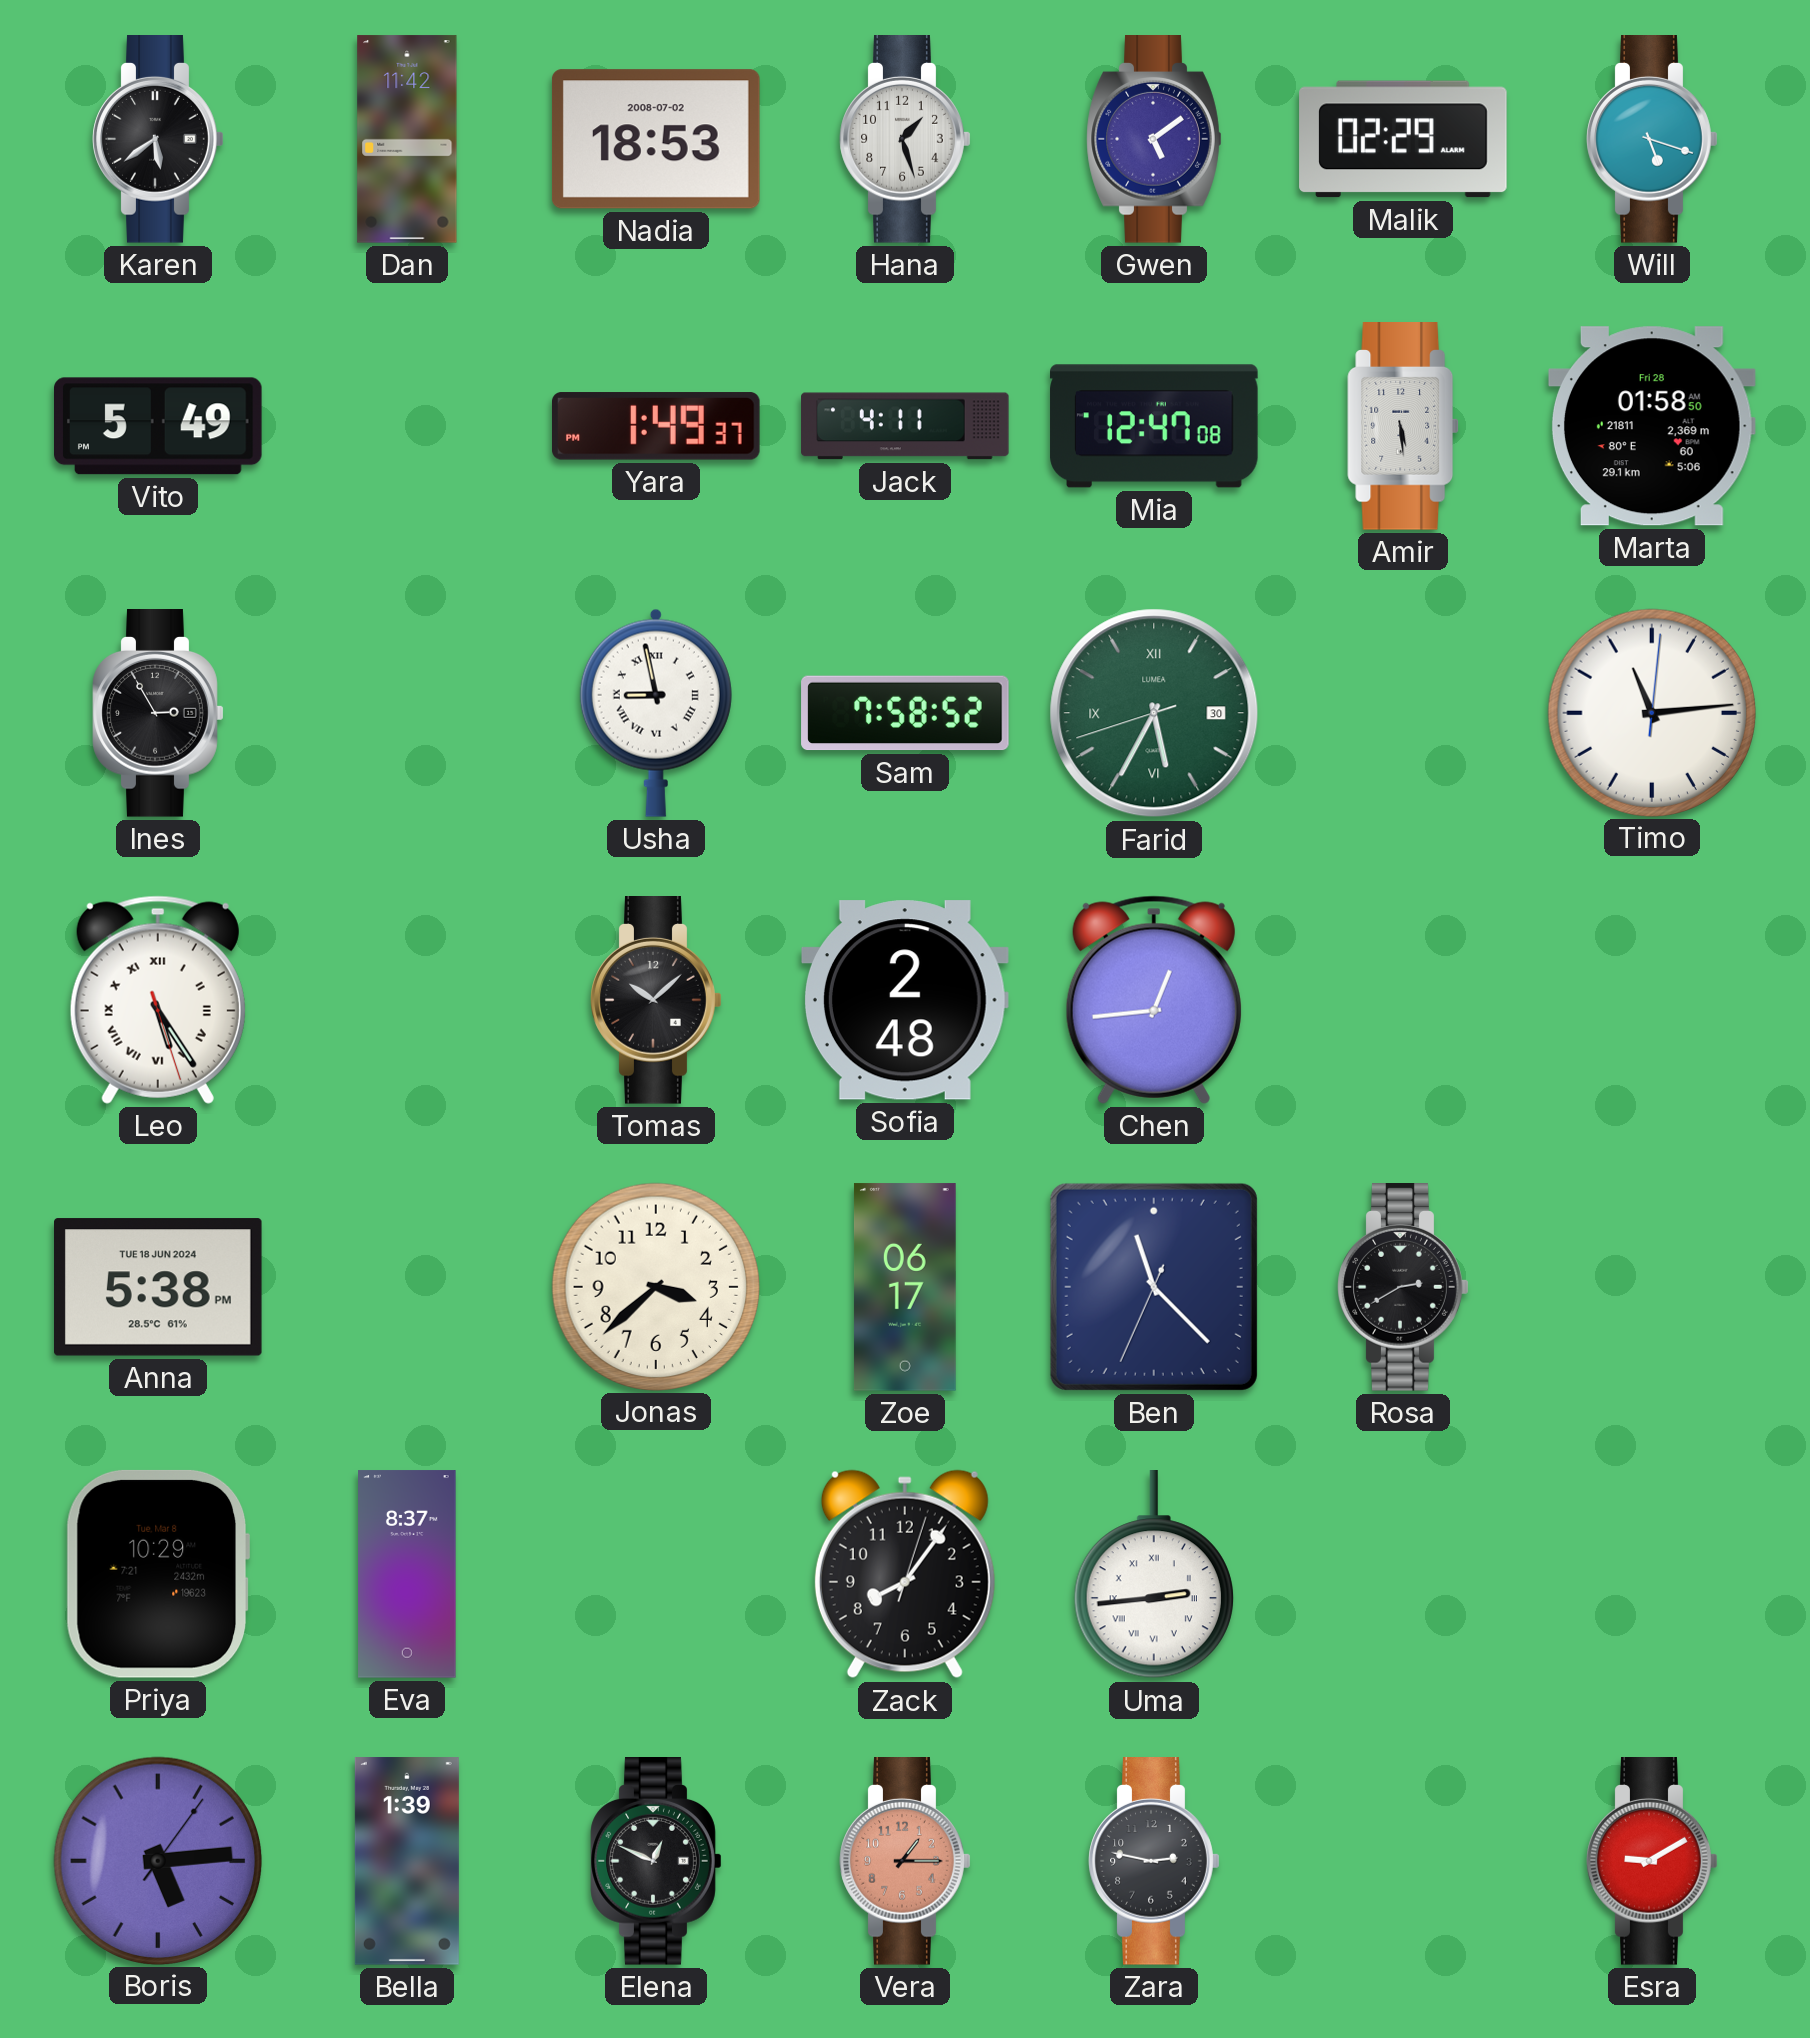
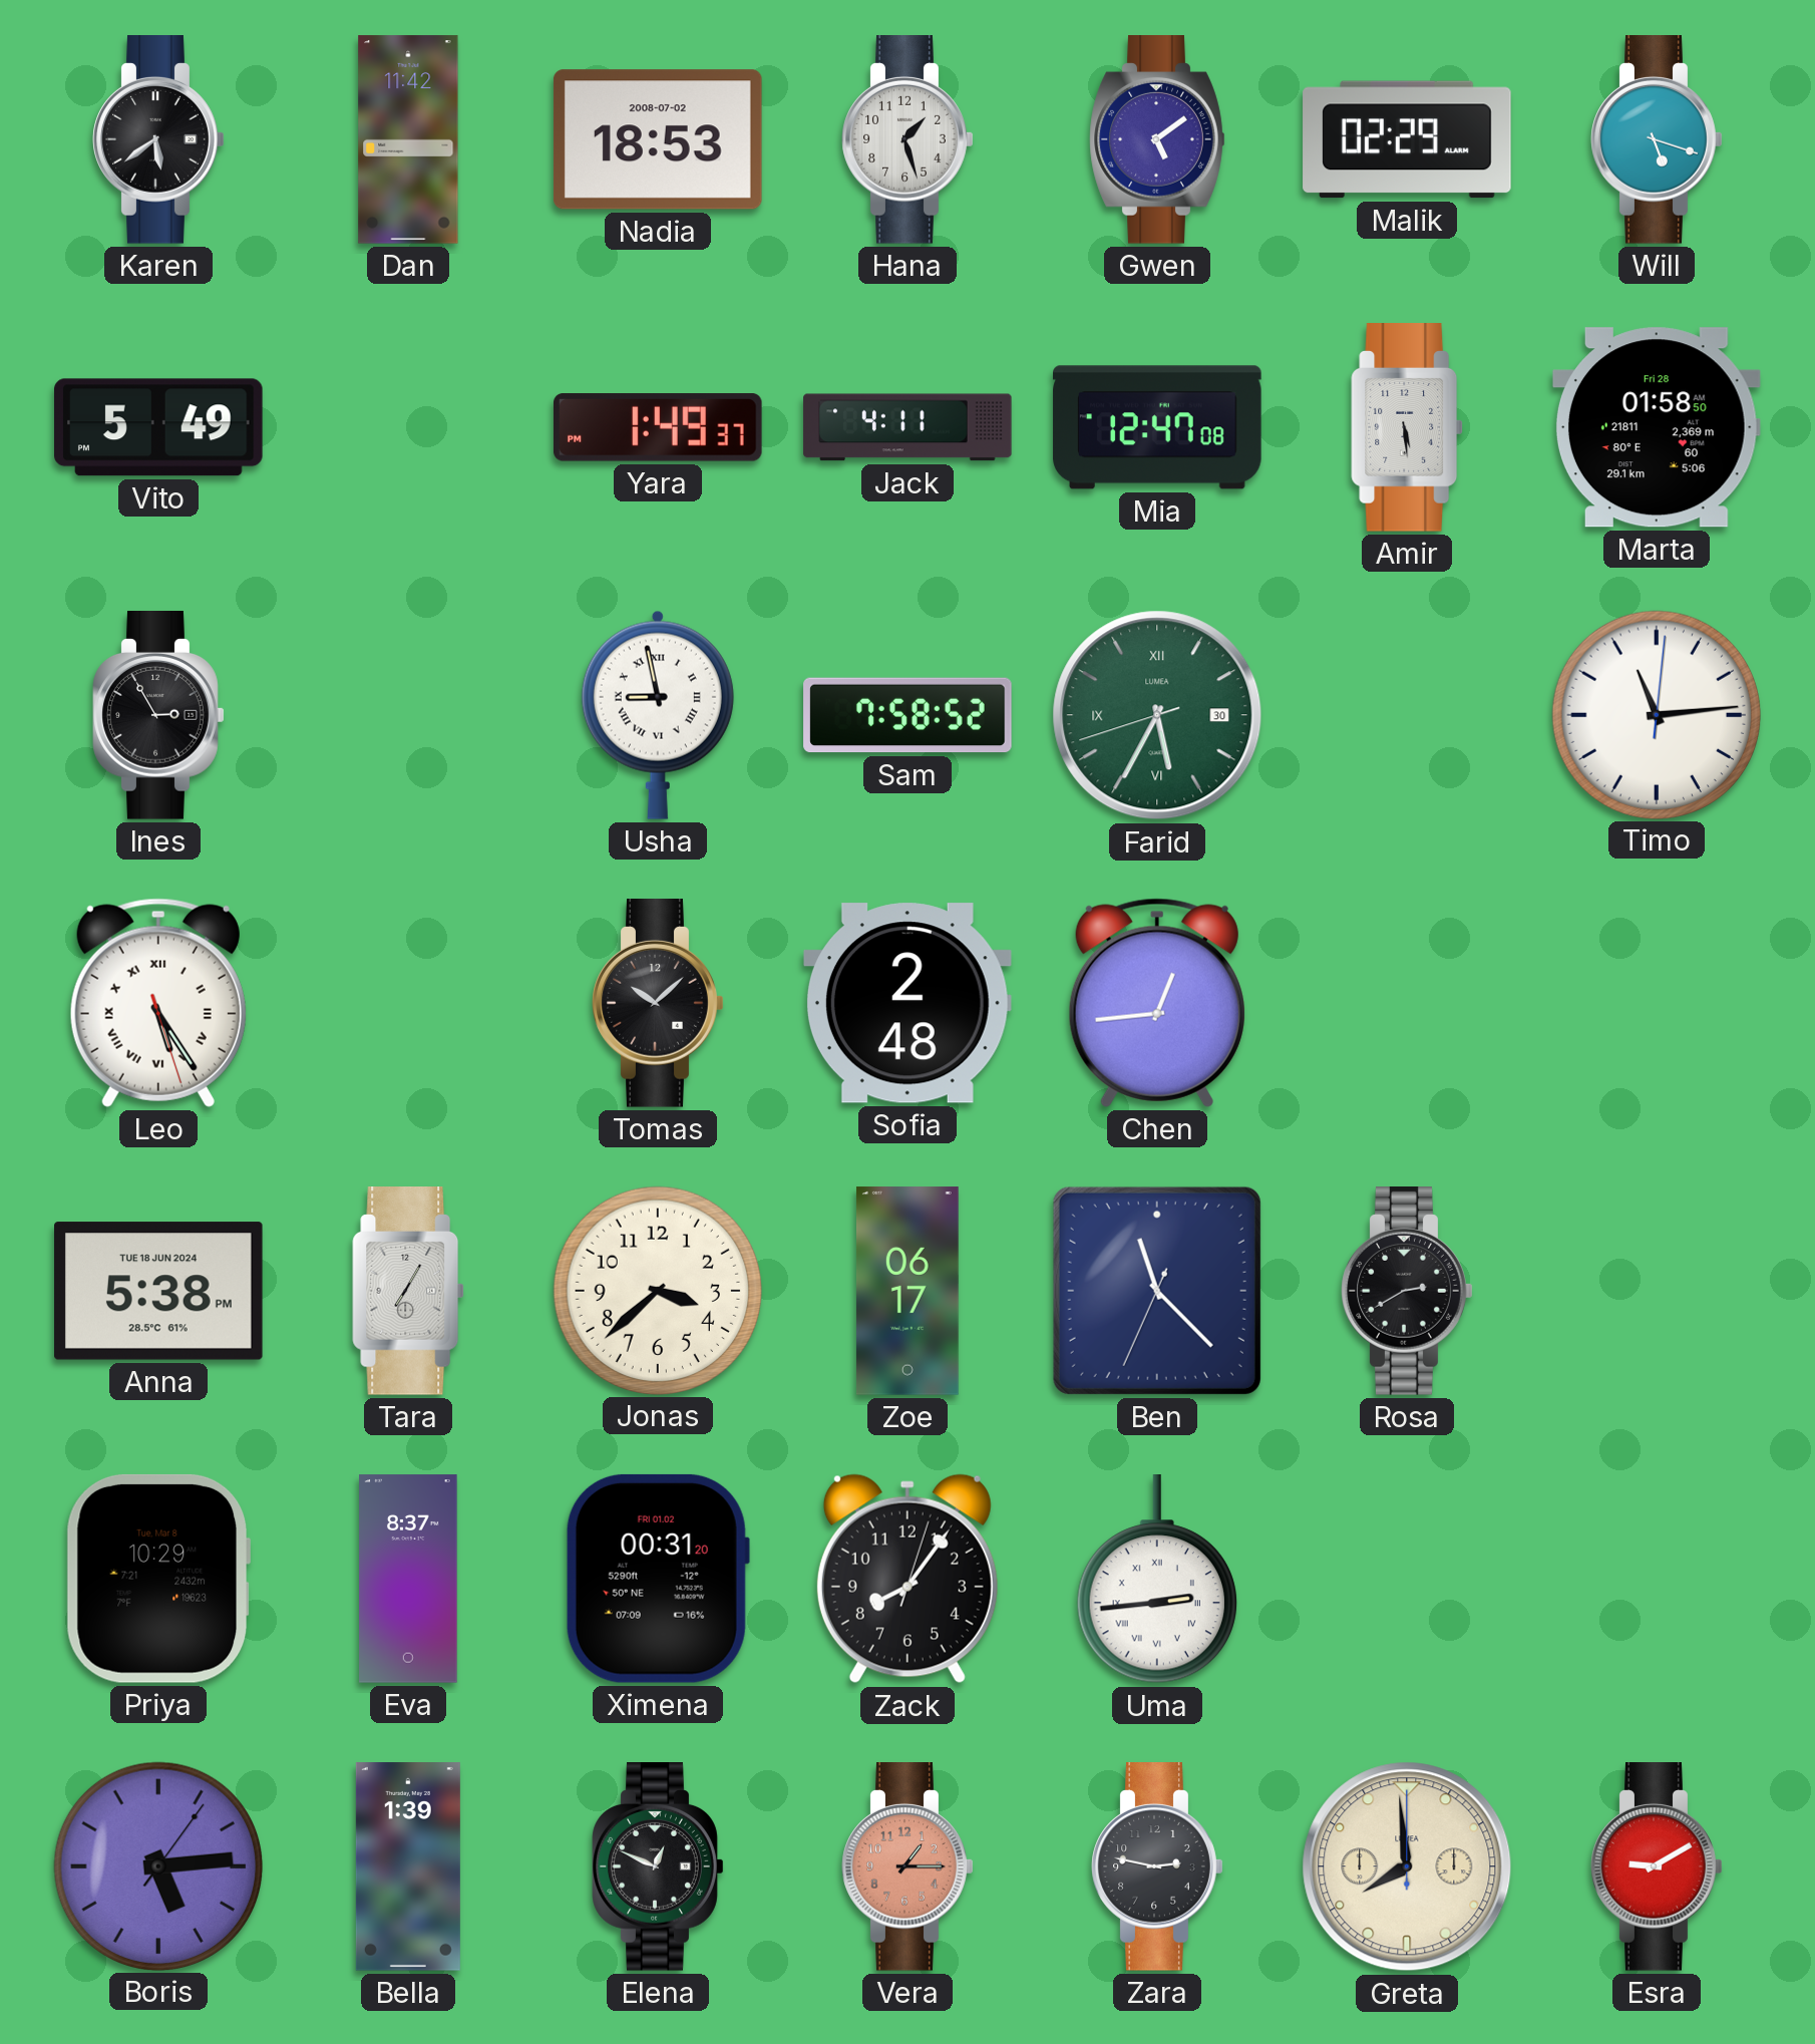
Tara: none -> 7:05 (409, 1291)
Ximena: none -> 00:31 (658, 1579)
Greta: none -> 7:59 (1407, 1866)
